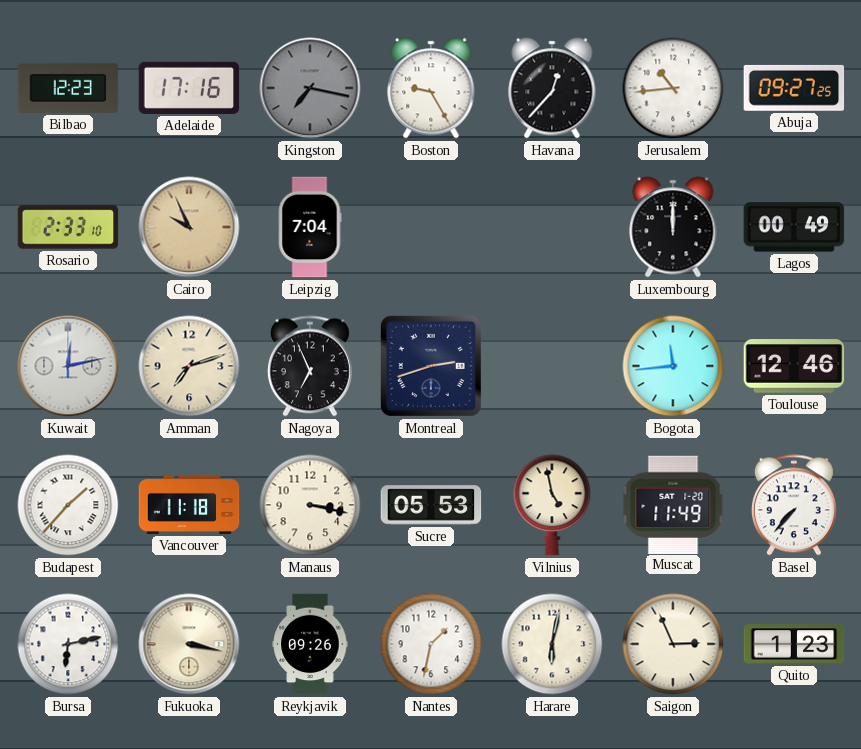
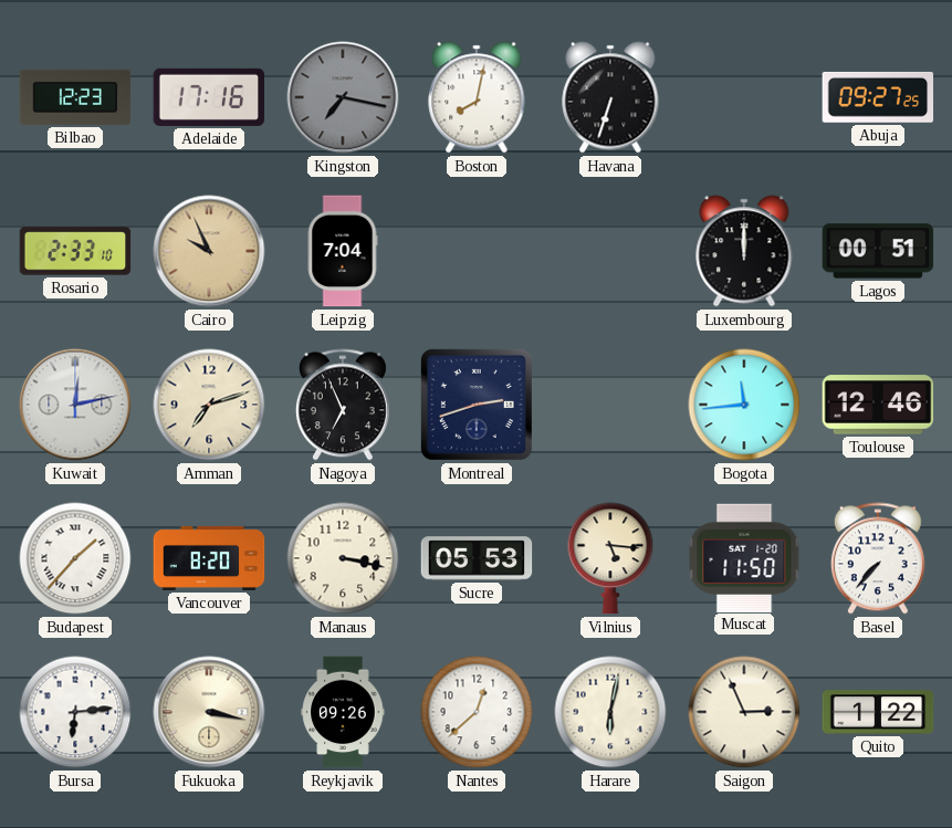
Boston: 9:25 -> 8:02 (477, 97)
Havana: 12:37 -> 6:33 (610, 97)
Jerusalem: 10:44 -> none (673, 88)
Lagos: 00:49 -> 00:51 (878, 251)
Vancouver: 11:18 -> 8:20 (209, 558)
Vilnius: 4:58 -> 5:16 (610, 558)
Muscat: 11:49 -> 11:50 (744, 557)
Bursa: 6:13 -> 6:14 (75, 712)
Nantes: 1:32 -> 12:38 (477, 712)
Quito: 1:23 -> 1:22 (878, 712)
